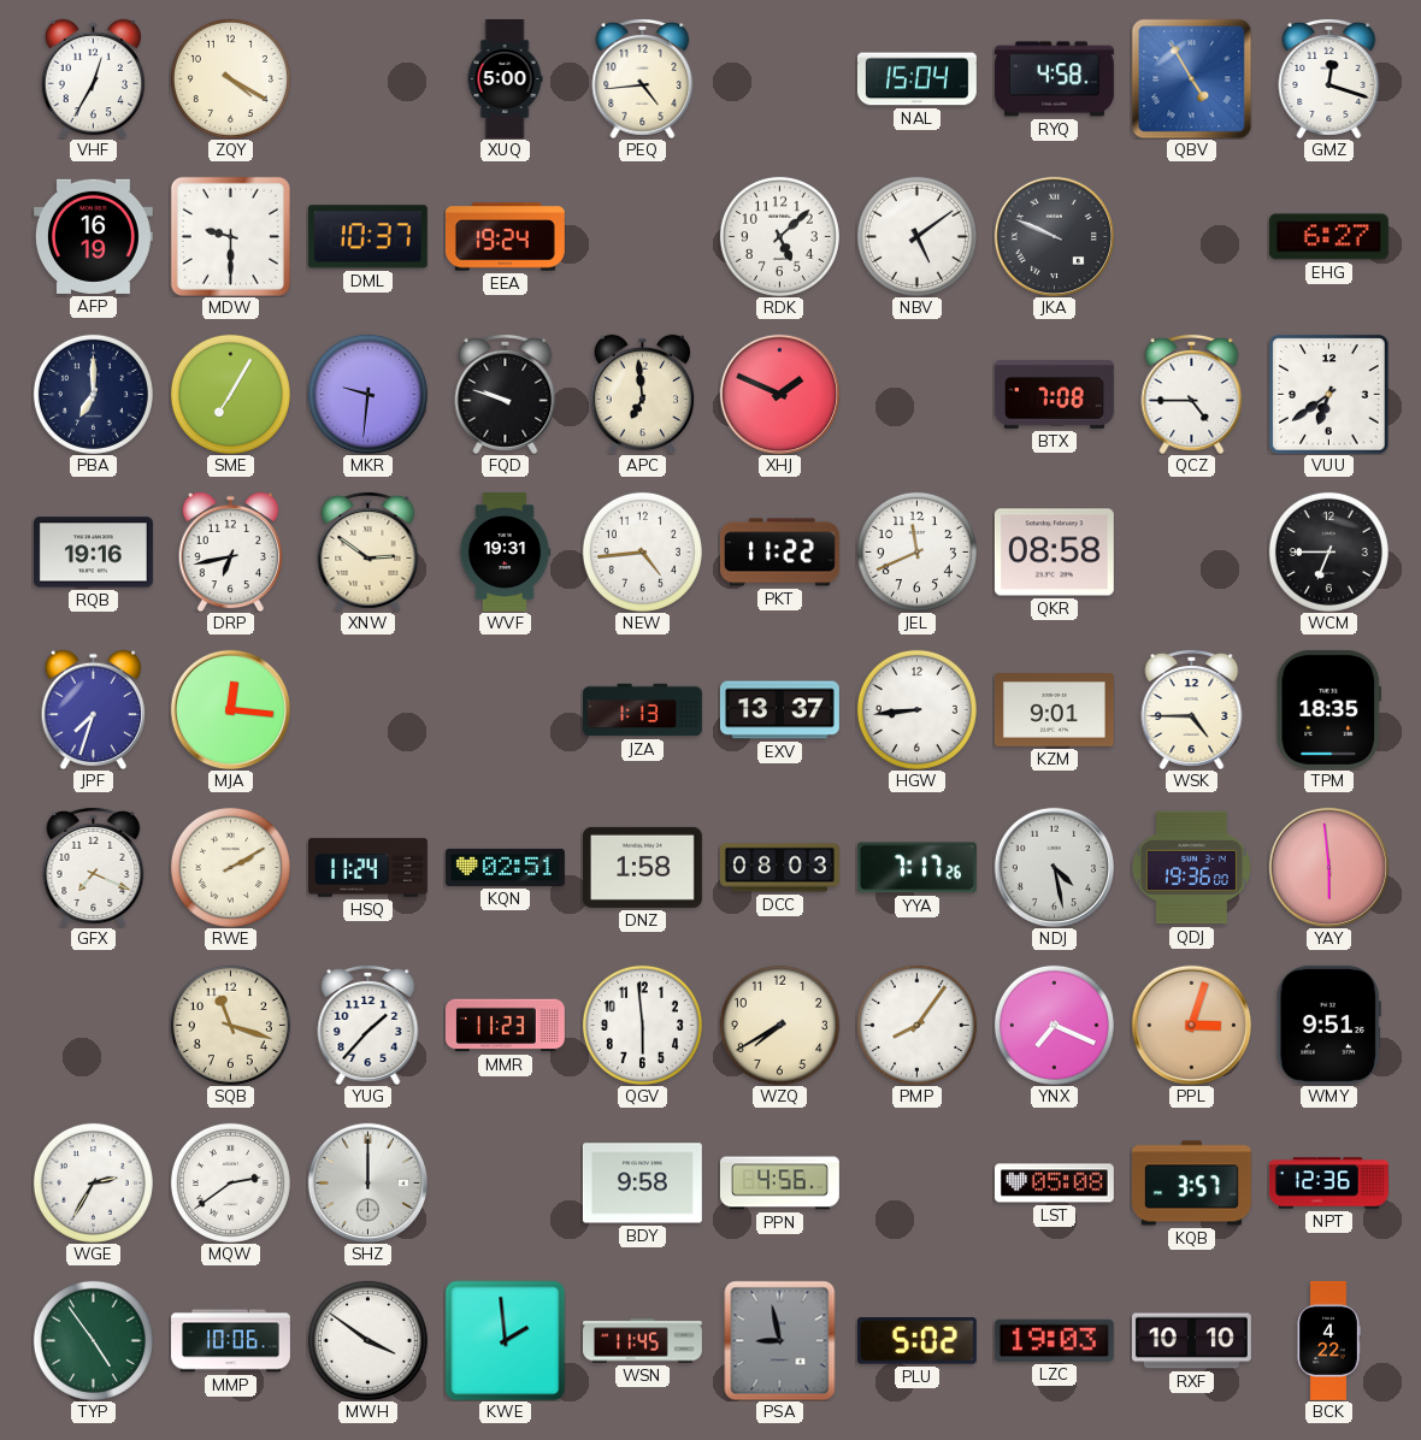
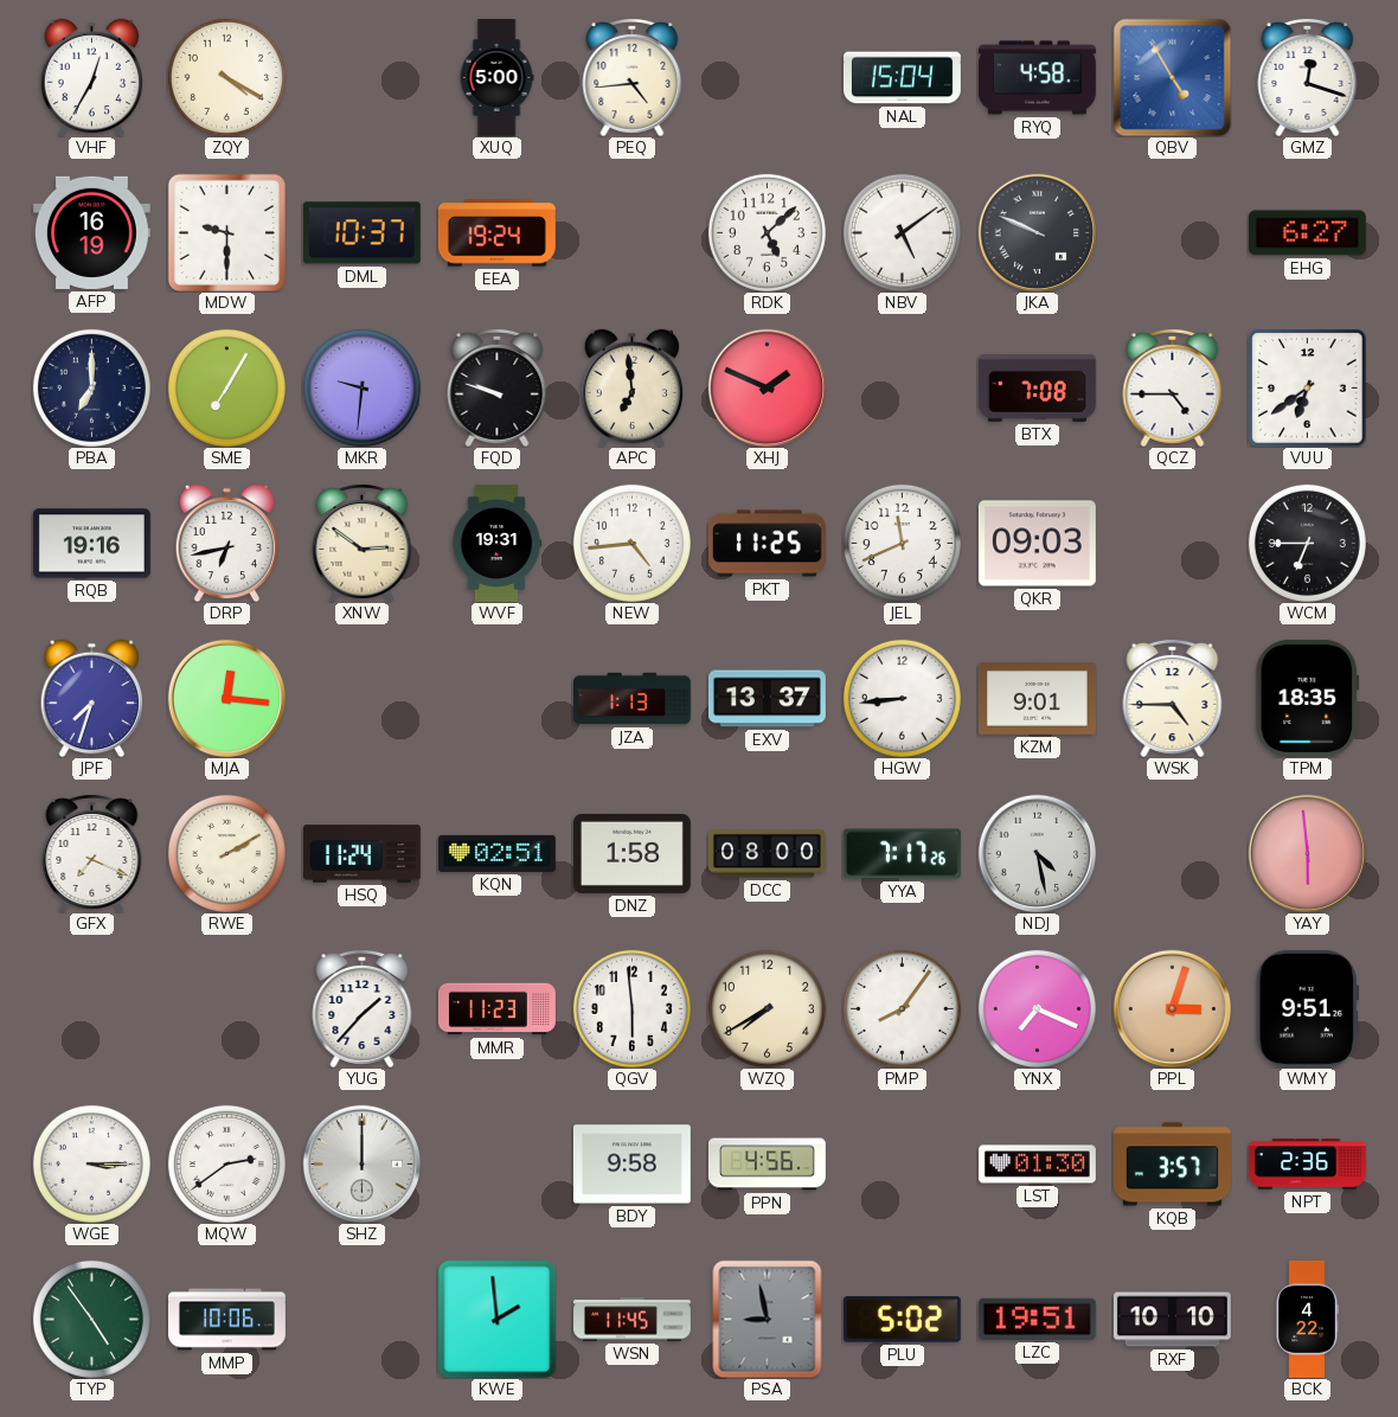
PKT: 11:22 -> 11:25 (767, 544)
QKR: 08:58 -> 09:03 (1037, 544)
DCC: 08:03 -> 08:00 (767, 854)
QDJ: 19:36 -> none (1191, 868)
SQB: 11:18 -> none (230, 1025)
WGE: 2:35 -> 3:15 (91, 1163)
LST: 05:08 -> 01:30 (1037, 1165)
NPT: 12:36 -> 2:36 (1307, 1165)
MWH: 3:51 -> none (367, 1340)
LZC: 19:03 -> 19:51 (1037, 1319)
